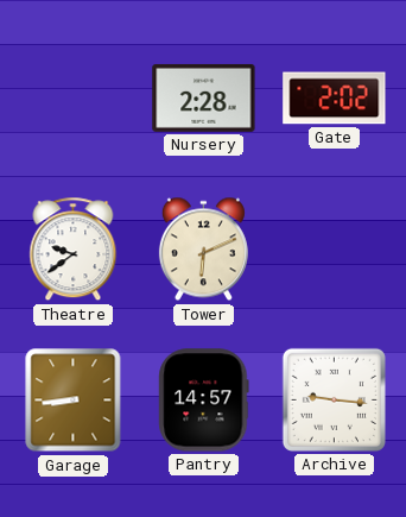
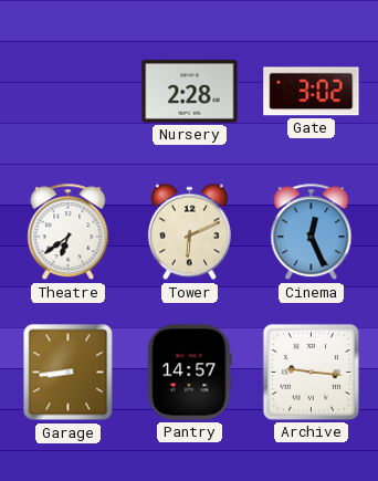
Gate: 2:02 -> 3:02 (312, 92)
Theatre: 9:39 -> 6:39 (69, 232)
Cinema: none -> 12:26 (312, 232)
